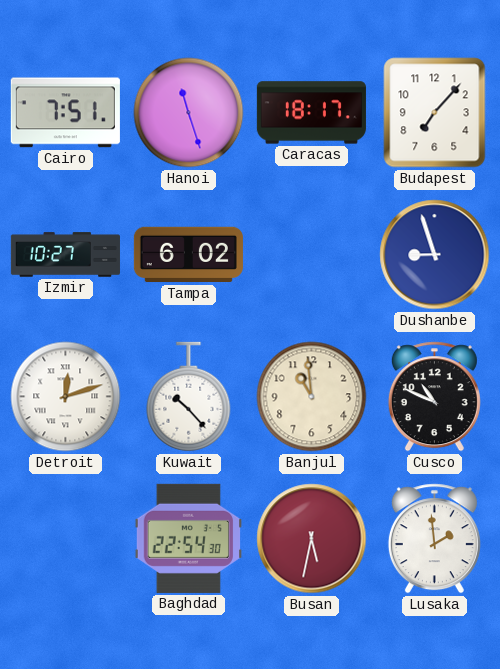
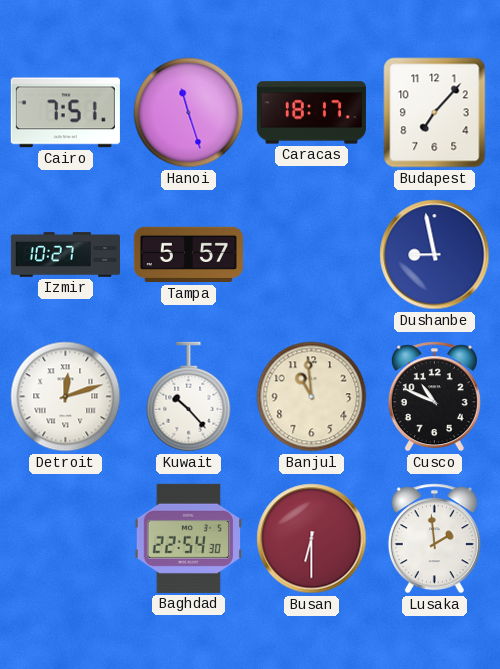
Tampa: 6:02 -> 5:57 (188, 255)
Dushanbe: 8:57 -> 8:58 (435, 255)
Busan: 5:32 -> 6:30 (312, 539)
